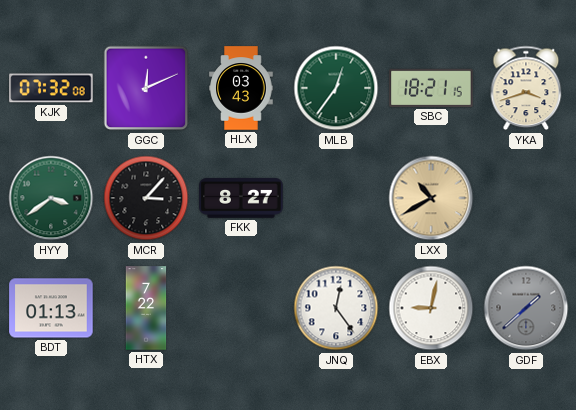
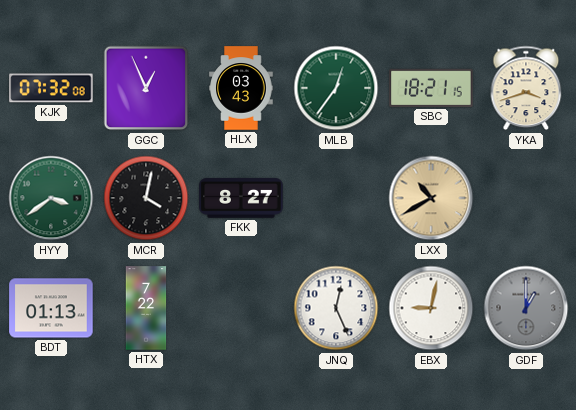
GGC: 12:11 -> 12:56 (146, 88)
MCR: 3:07 -> 4:02 (146, 198)
JNQ: 12:24 -> 12:26 (336, 308)
GDF: 1:38 -> 1:00 (526, 308)
